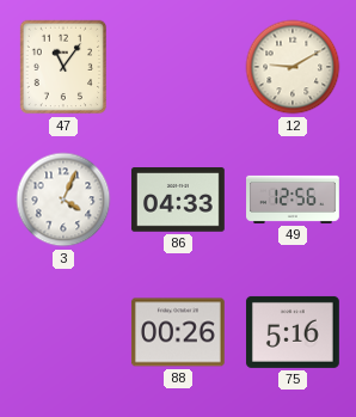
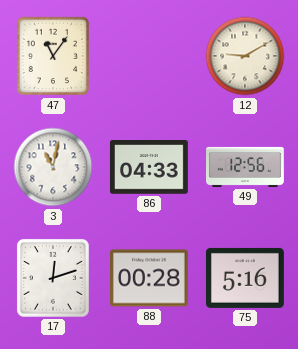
3: 4:04 -> 11:02 (53, 167)
17: none -> 12:12 (53, 278)
88: 00:26 -> 00:28 (149, 278)
